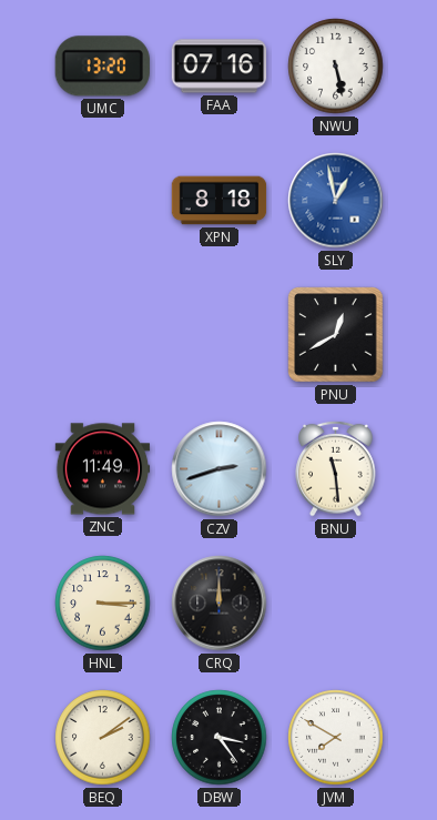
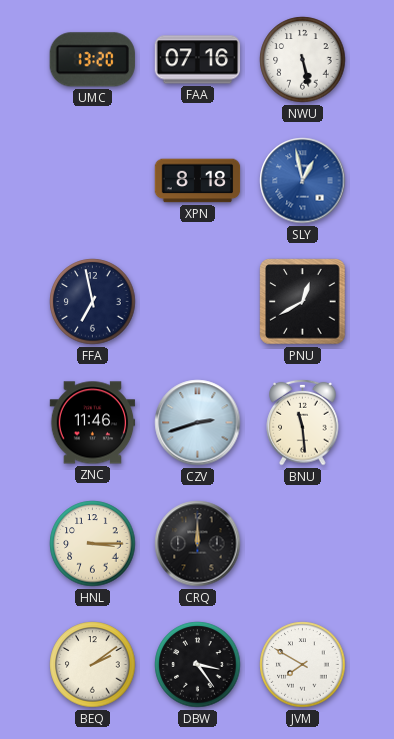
FFA: none -> 6:58 (93, 302)
ZNC: 11:49 -> 11:46 (93, 423)
